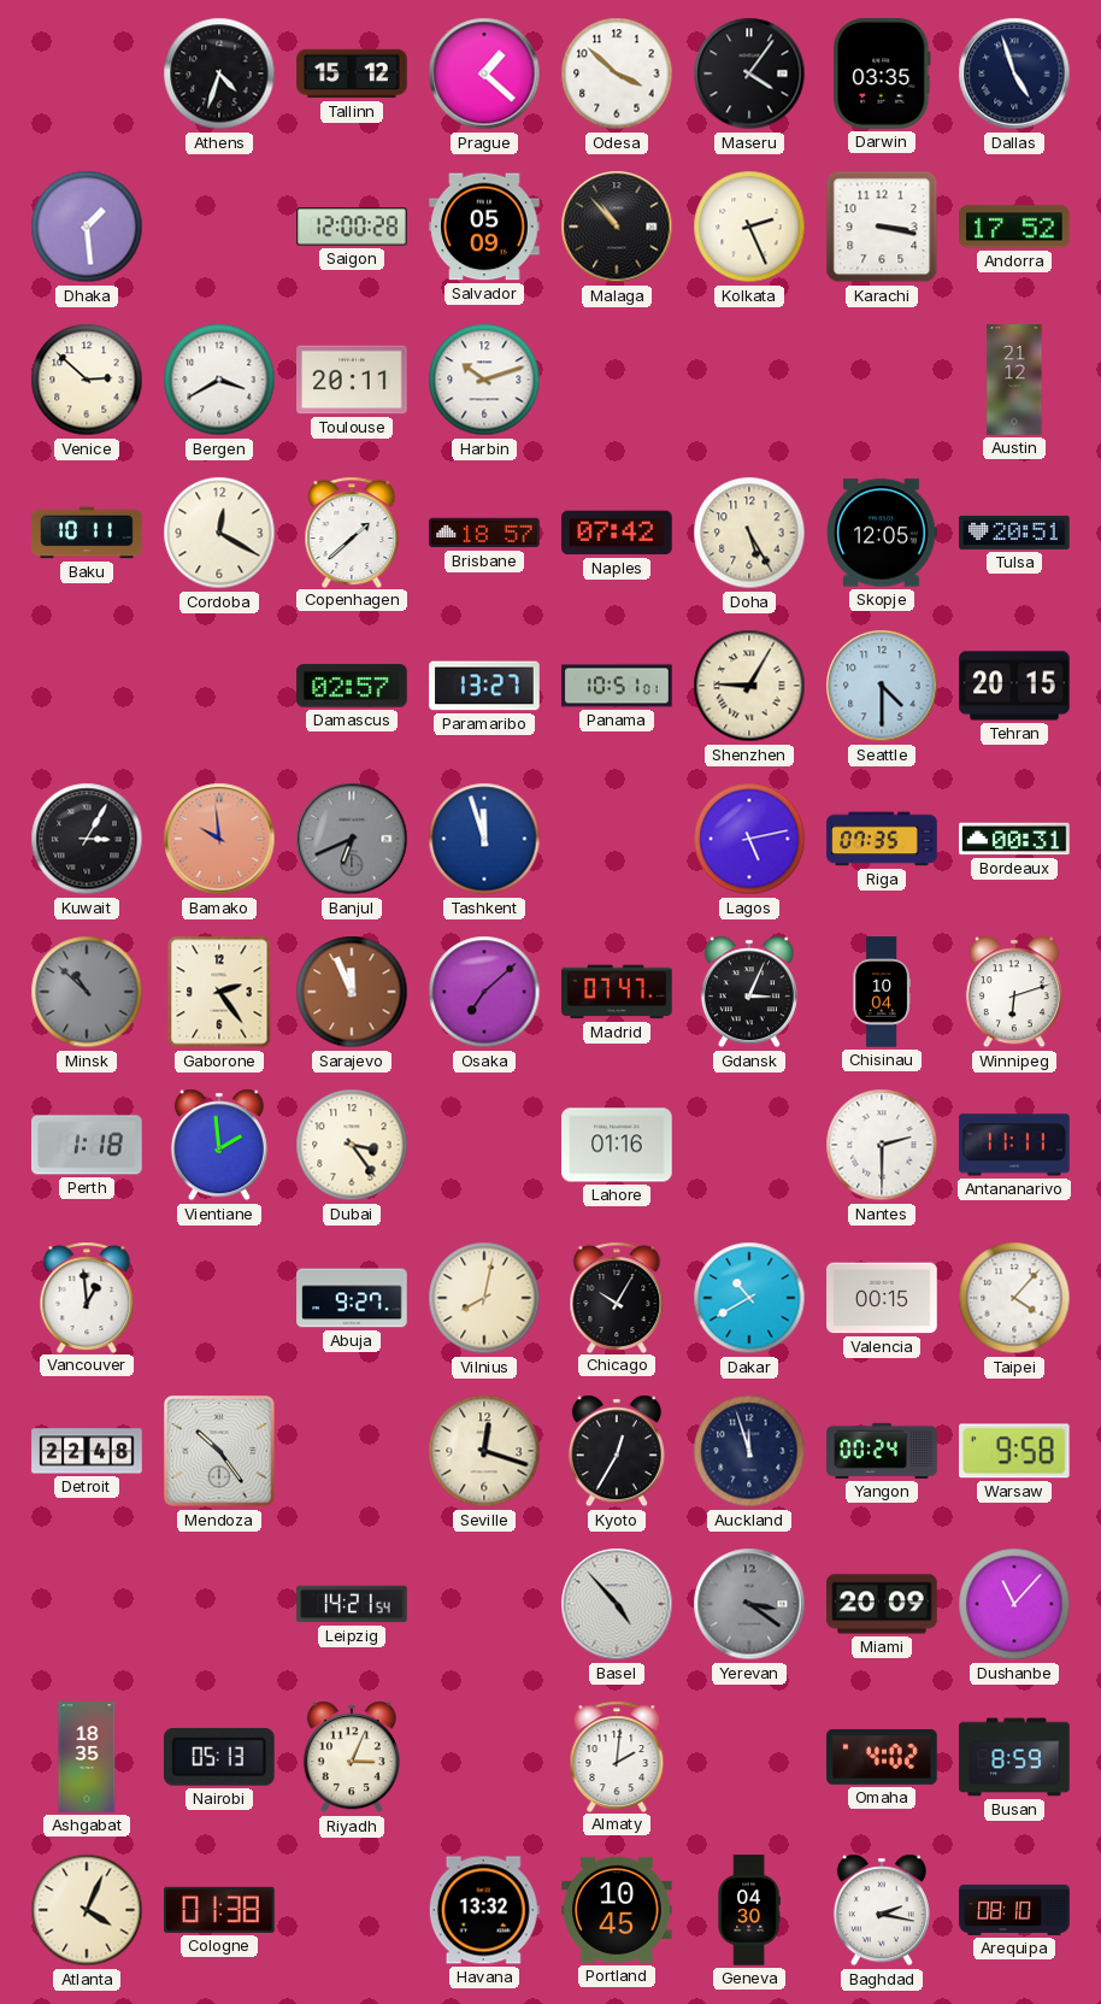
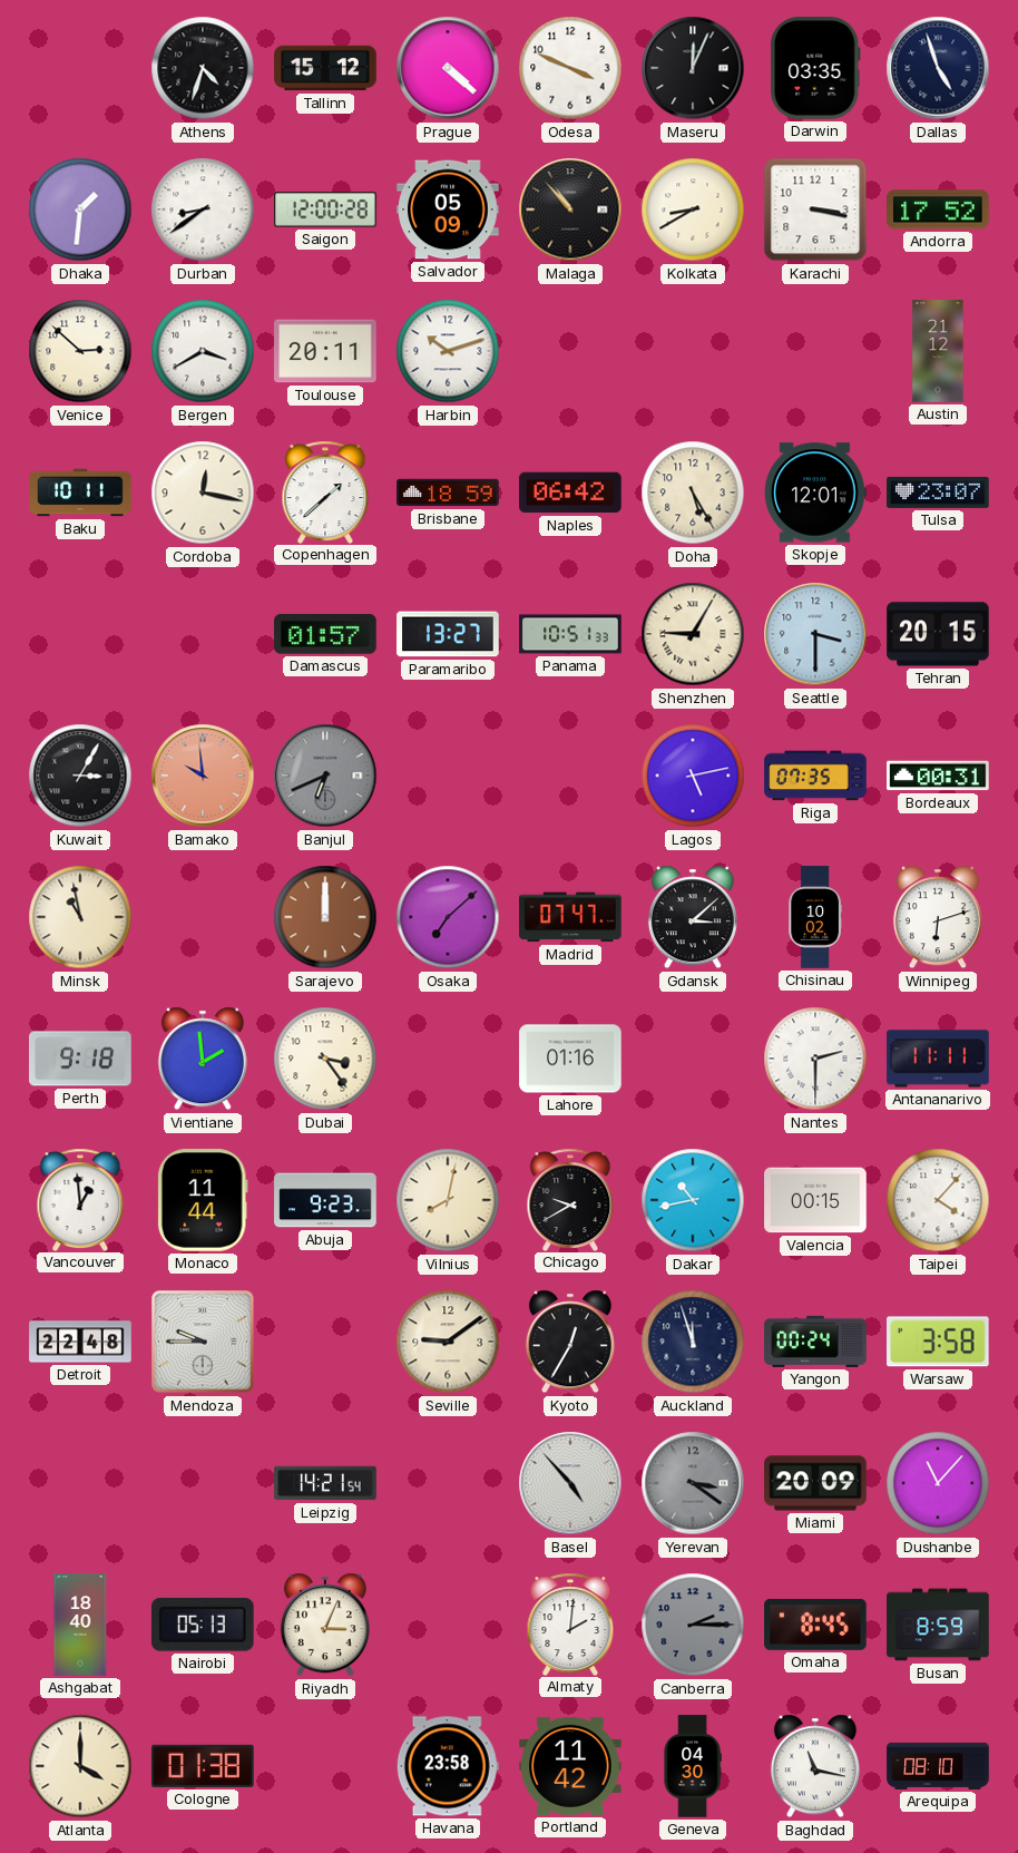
Prague: 1:22 -> 4:22 (448, 68)
Odesa: 3:52 -> 3:49 (570, 68)
Maseru: 4:06 -> 12:04 (693, 68)
Dhaka: 1:29 -> 1:31 (80, 209)
Durban: none -> 8:39 (203, 209)
Kolkata: 2:26 -> 8:40 (693, 209)
Cordoba: 12:20 -> 12:17 (203, 492)
Brisbane: 18:57 -> 18:59 (448, 492)
Naples: 07:42 -> 06:42 (570, 492)
Skopje: 12:05 -> 12:01 (815, 492)
Tulsa: 20:51 -> 23:07 (938, 492)
Damascus: 02:57 -> 01:57 (325, 634)
Panama: 10:51:01 -> 10:51:33 (570, 634)
Seattle: 4:30 -> 3:30 (815, 634)
Tashkent: 11:57 -> none (484, 839)
Minsk: 10:52 -> 10:58 (80, 917)
Minsk dial: grey -> cream (80, 917)
Gaborone: 2:24 -> none (219, 992)
Sarajevo: 11:56 -> 12:00 (325, 917)
Gdansk: 3:04 -> 3:08 (693, 917)
Chisinau: 10:04 -> 10:02 (815, 917)
Perth: 1:18 -> 9:18 (80, 1059)
Monaco: none -> 11:44 (203, 1200)
Abuja: 9:27 -> 9:23 (325, 1200)
Chicago: 10:05 -> 9:40 (570, 1199)
Dakar: 10:40 -> 10:43 (693, 1200)
Mendoza: 10:24 -> 9:45 (203, 1342)
Seville: 12:18 -> 9:09 (448, 1342)
Warsaw: 9:58 -> 3:58 (939, 1342)
Ashgabat: 18:35 -> 18:40 (80, 1625)
Canberra: none -> 2:15 (693, 1625)
Omaha: 4:02 -> 8:45 (815, 1625)
Atlanta: 4:04 -> 4:00 (80, 1766)
Havana: 13:32 -> 23:58 (448, 1766)
Portland: 10:45 -> 11:42 (570, 1766)
Baghdad: 2:17 -> 11:17 (815, 1766)
